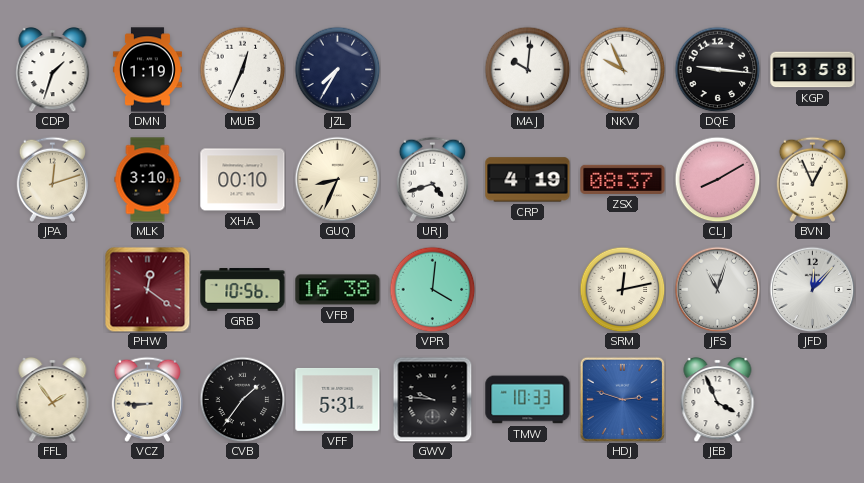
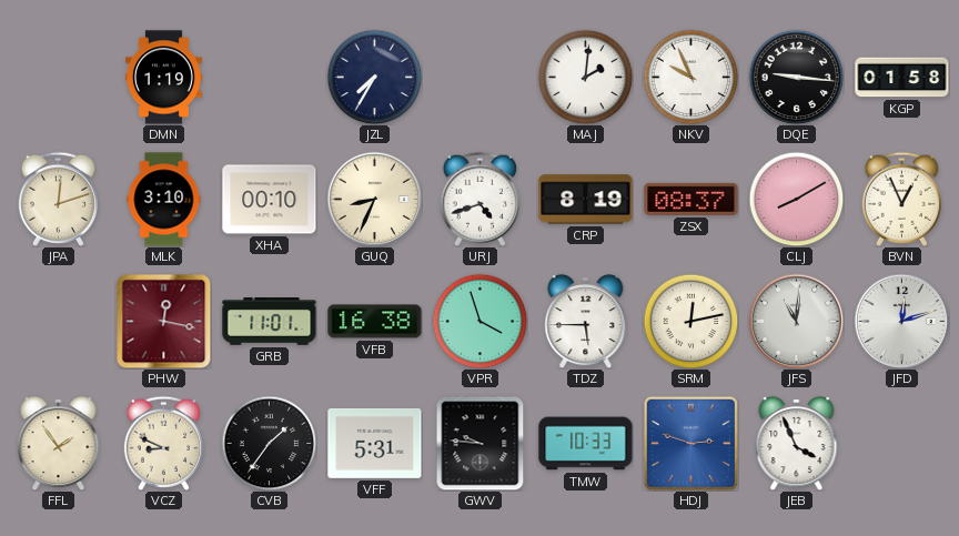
CDP: 1:33 -> none (53, 69)
MUB: 12:34 -> none (242, 69)
MAJ: 10:01 -> 2:01 (585, 77)
KGP: 13:58 -> 01:58 (902, 78)
CRP: 4:19 -> 8:19 (586, 200)
PHW: 12:21 -> 12:17 (163, 321)
GRB: 10:56 -> 11:01 (270, 322)
VPR: 4:01 -> 3:57 (479, 321)
TDZ: none -> 5:45 (586, 321)
JFS: 11:03 -> 11:01 (796, 321)
JFD: 12:07 -> 12:12 (901, 321)
VCZ: 8:45 -> 8:49 (163, 443)
